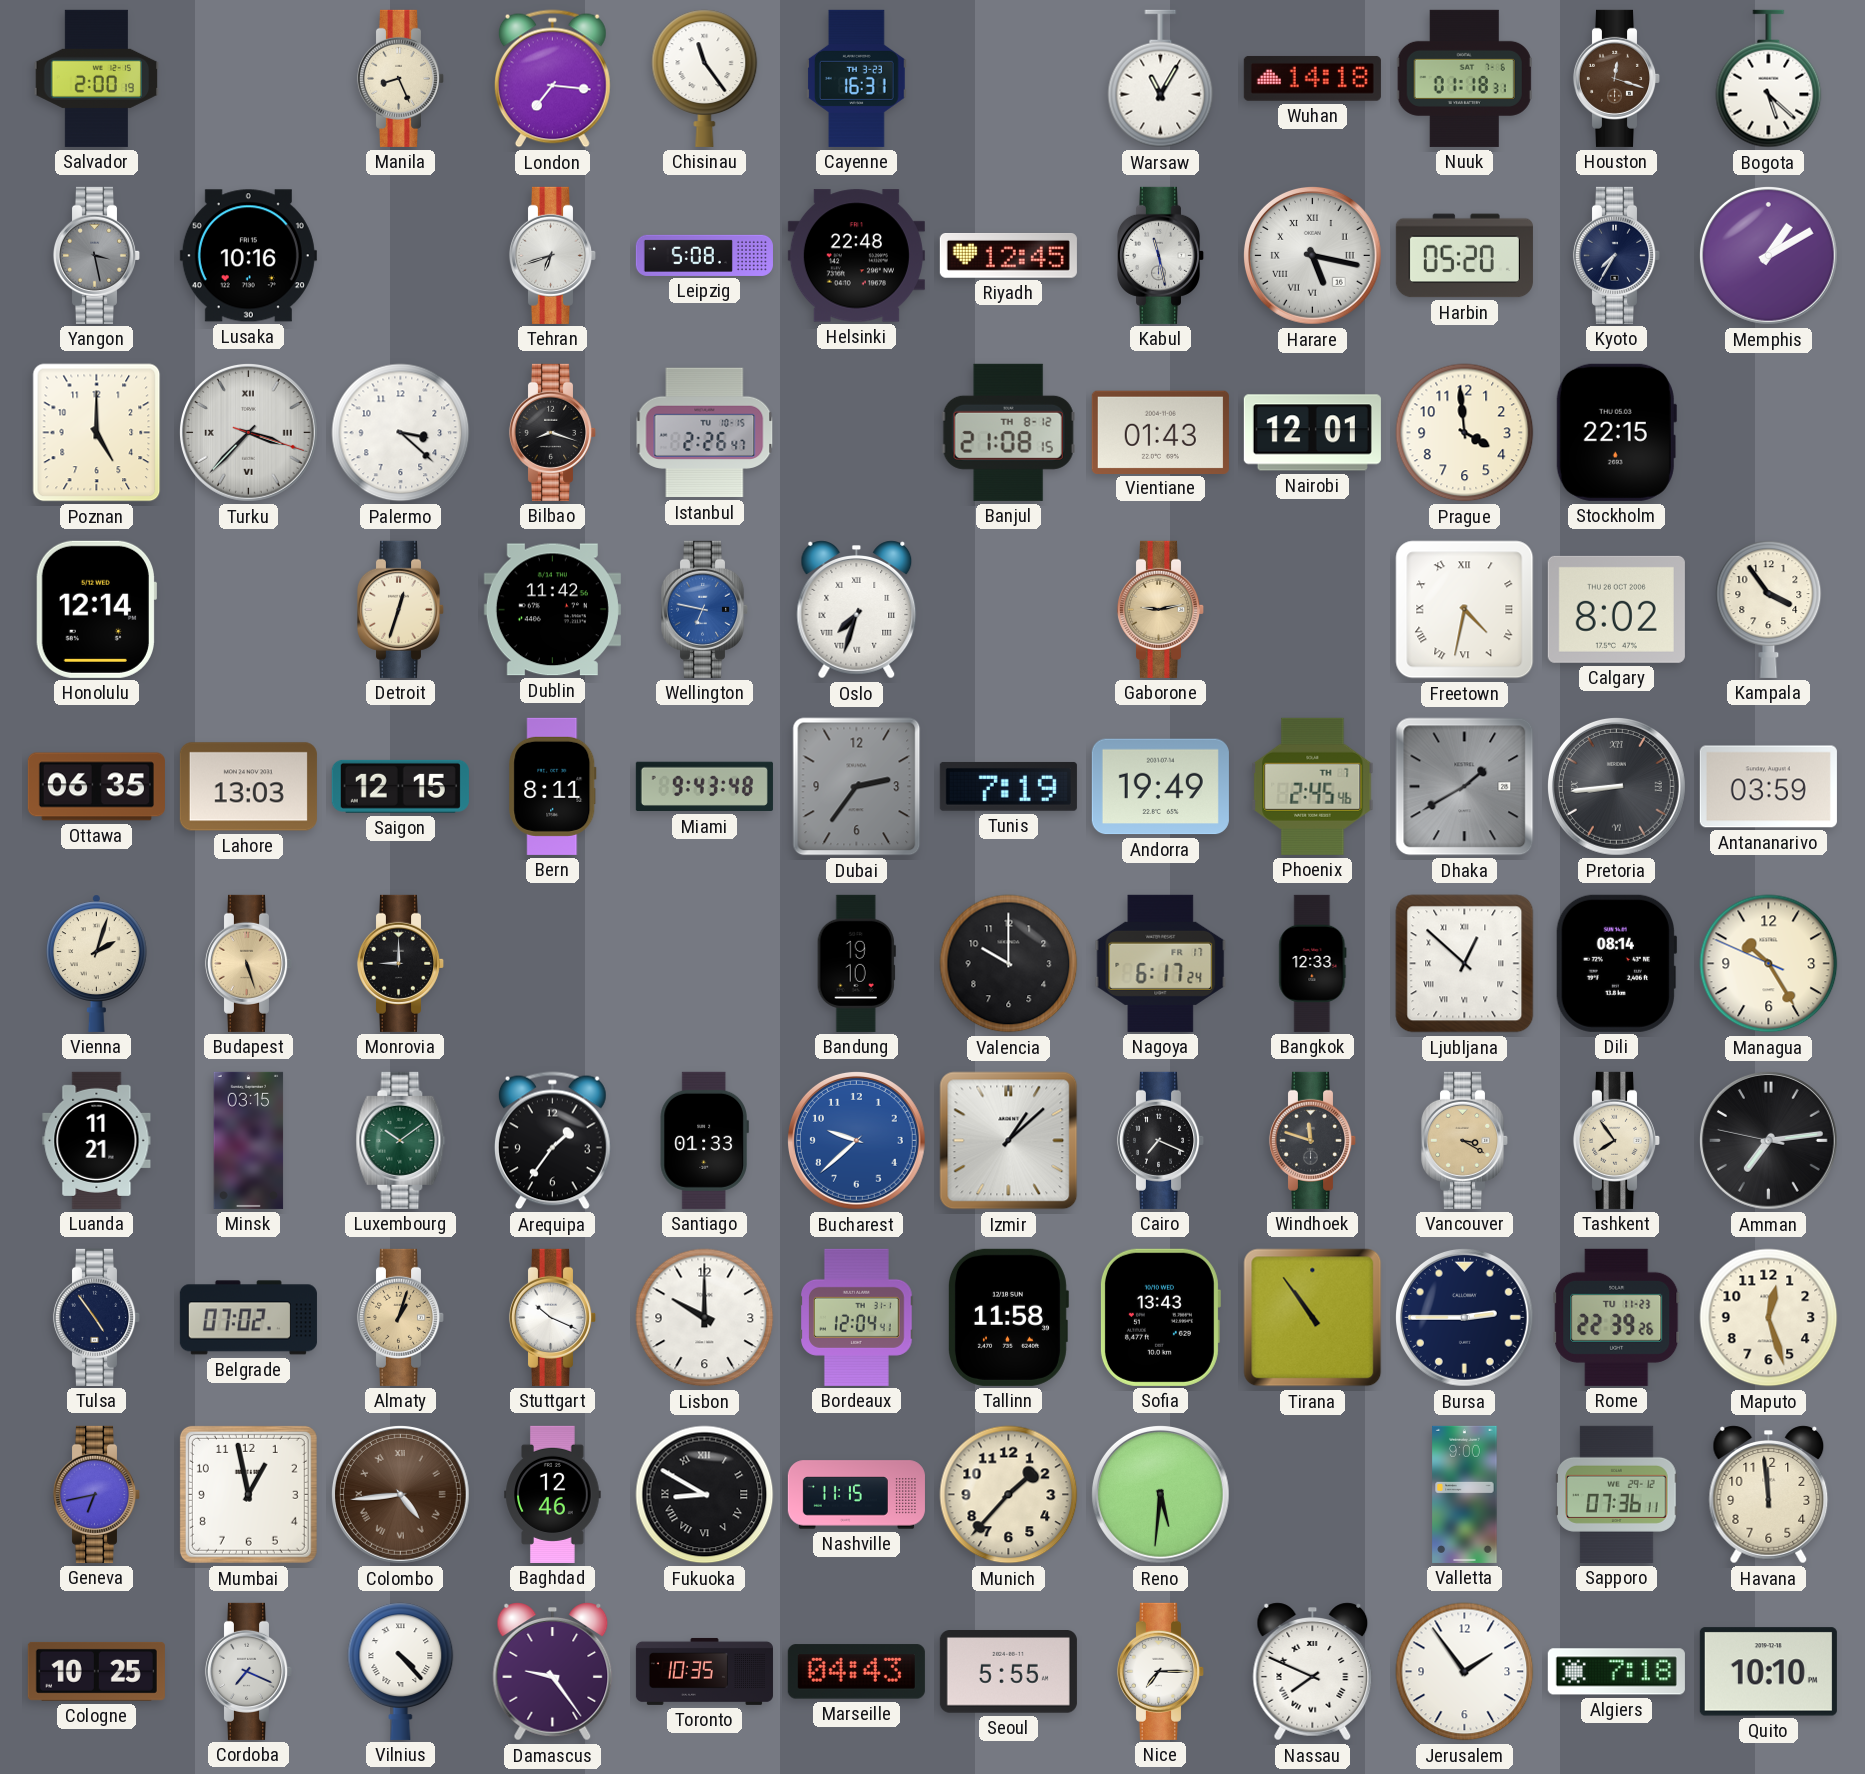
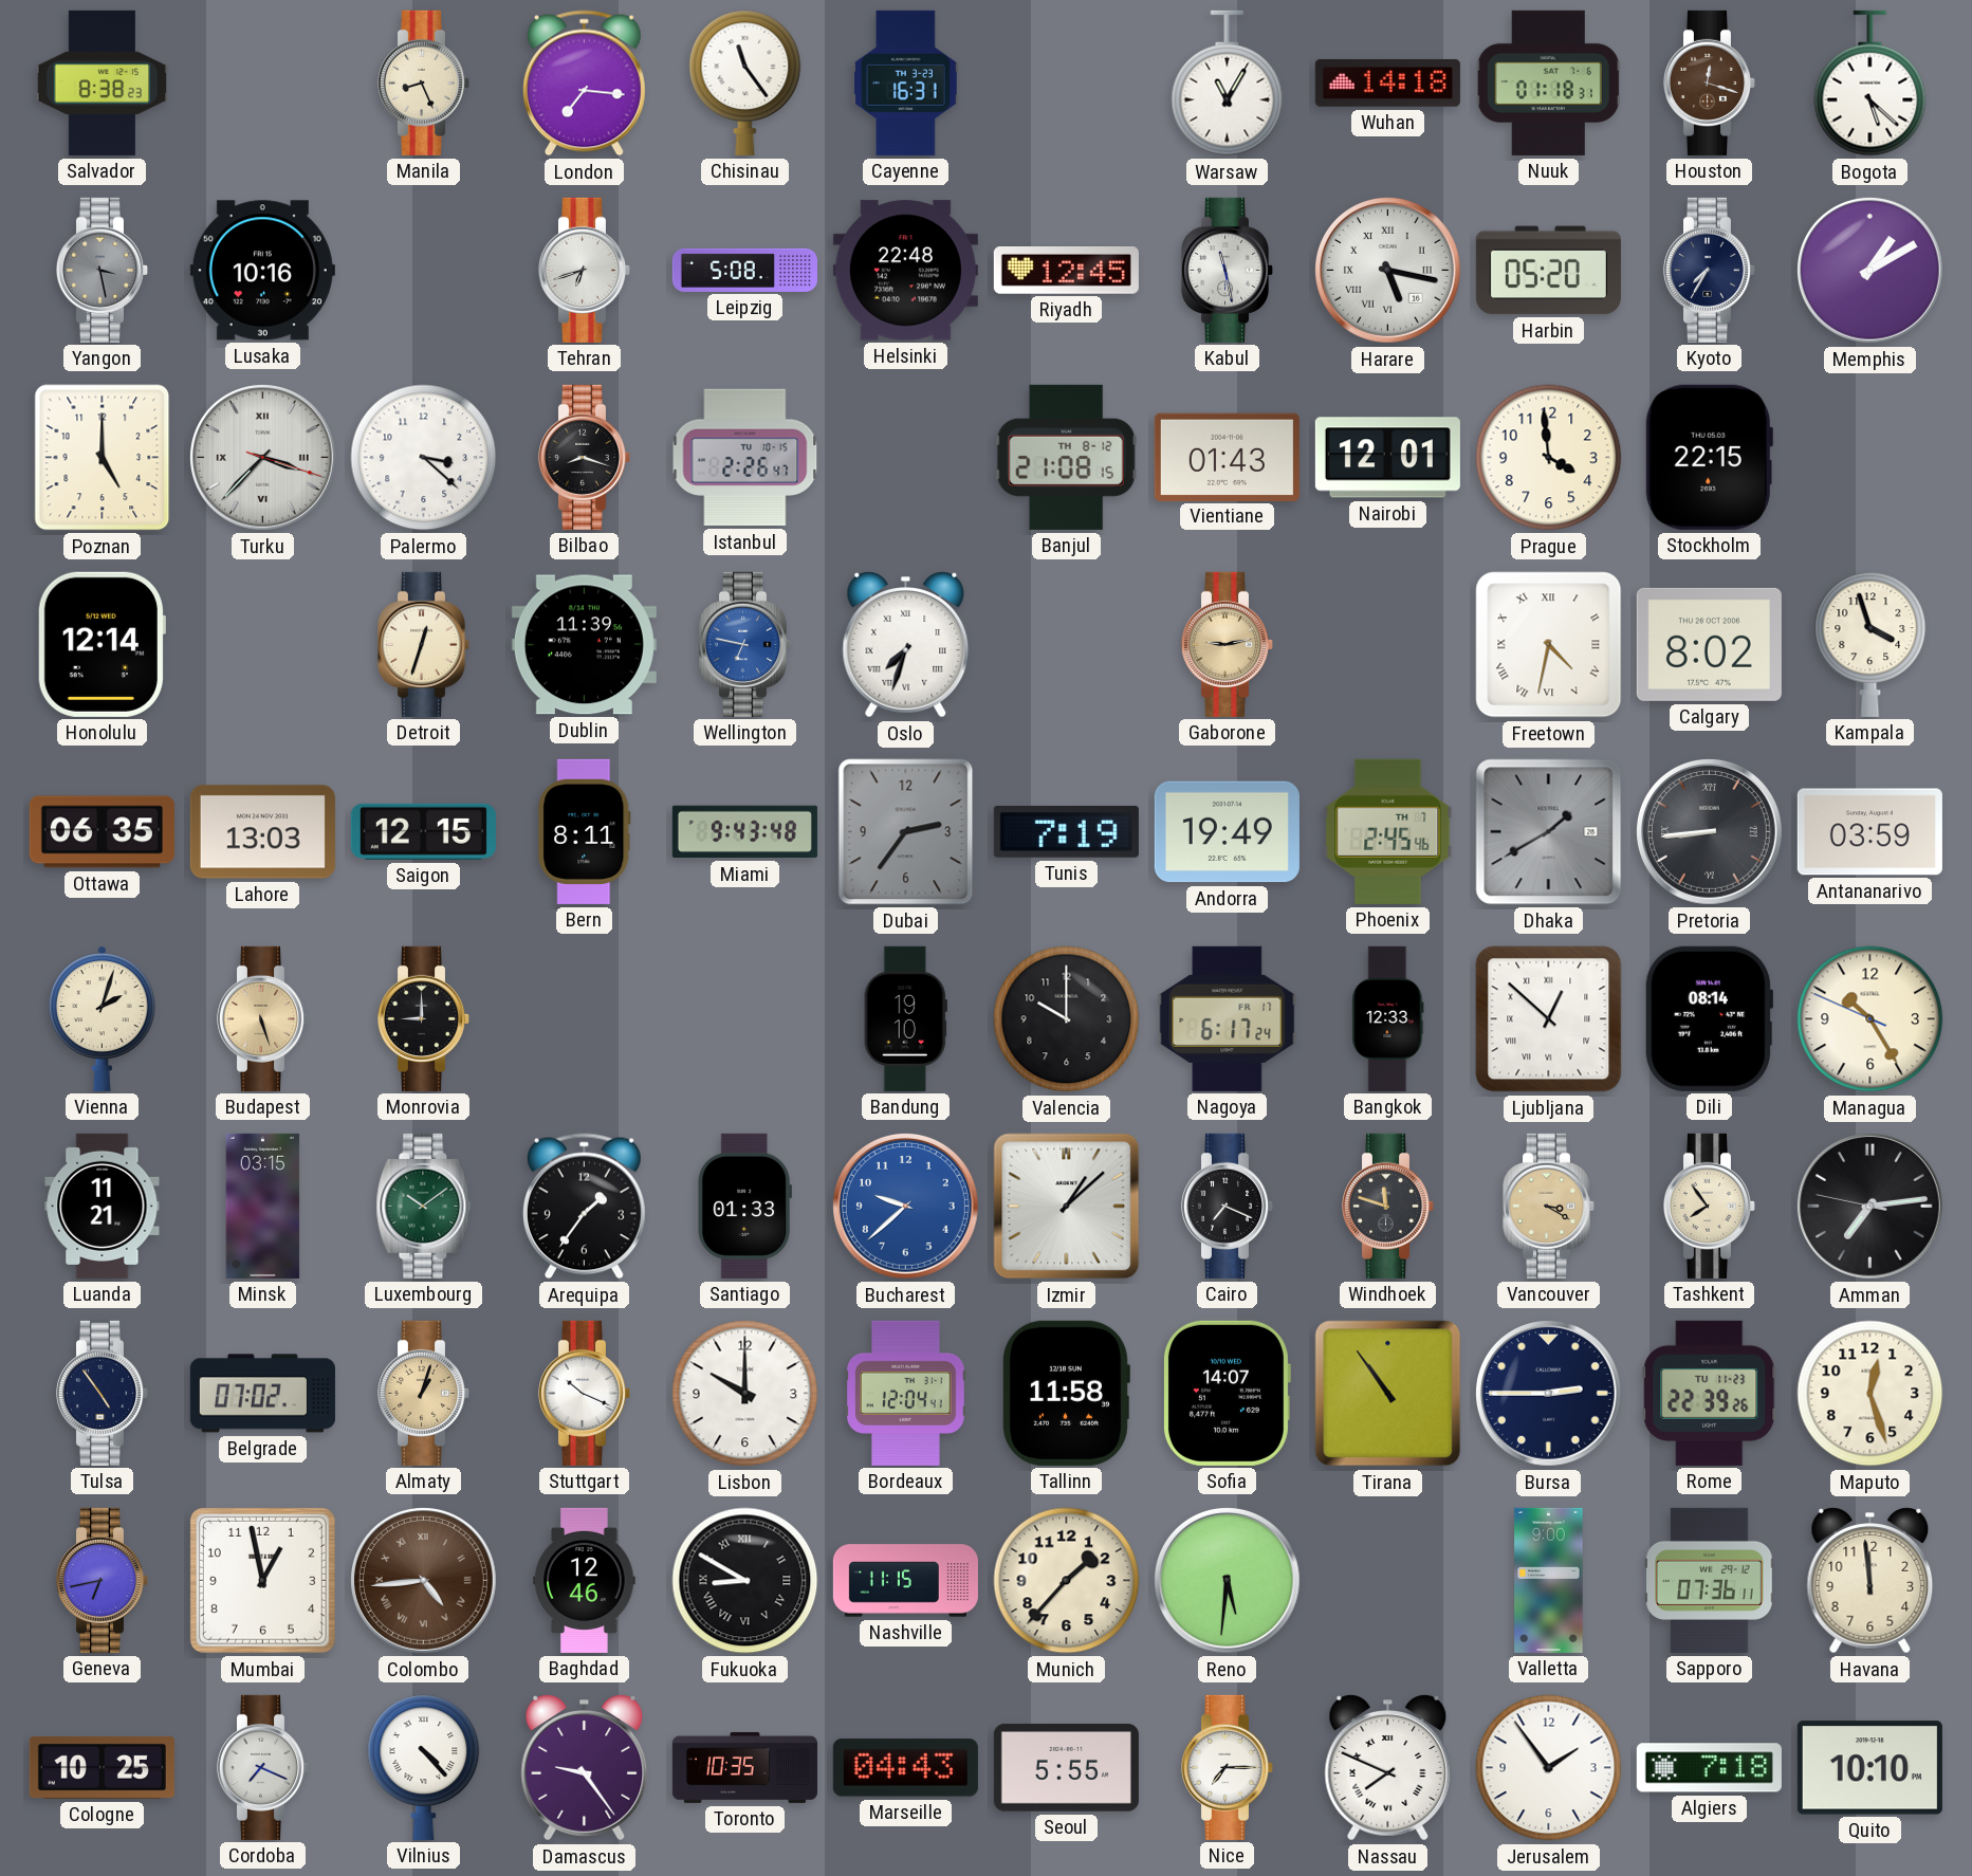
Salvador: 2:00 -> 8:38 (103, 82)
Dublin: 11:42 -> 11:39 (584, 645)
Kampala: 3:54 -> 3:57 (1870, 644)
Sofia: 13:43 -> 14:07 (1227, 1393)
